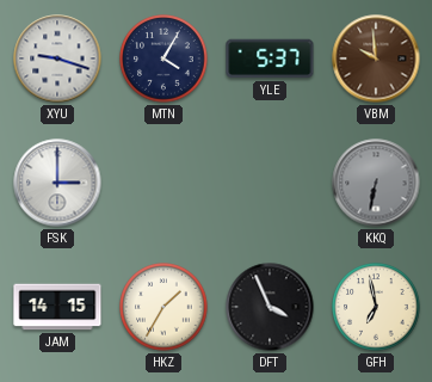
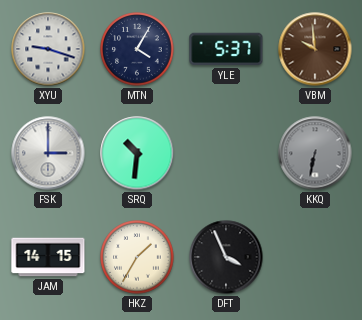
SRQ: none -> 10:31 (137, 153)
GFH: 6:58 -> none (376, 307)
